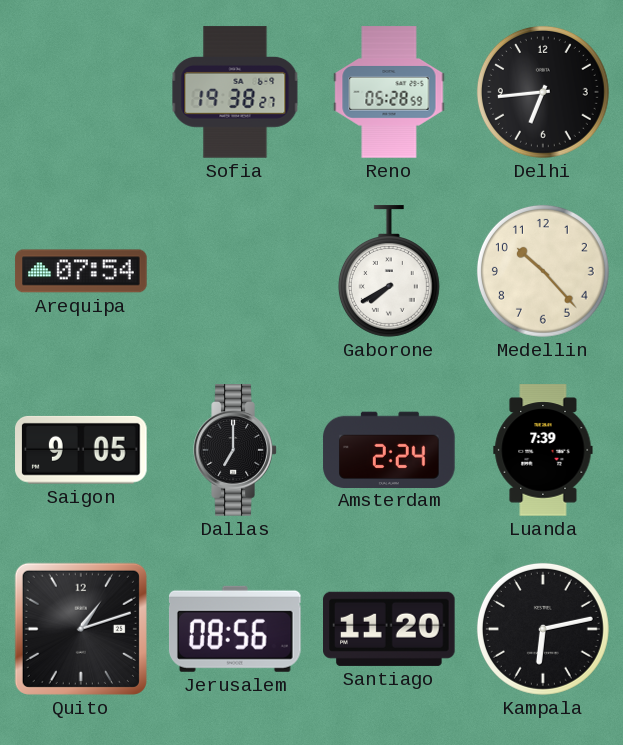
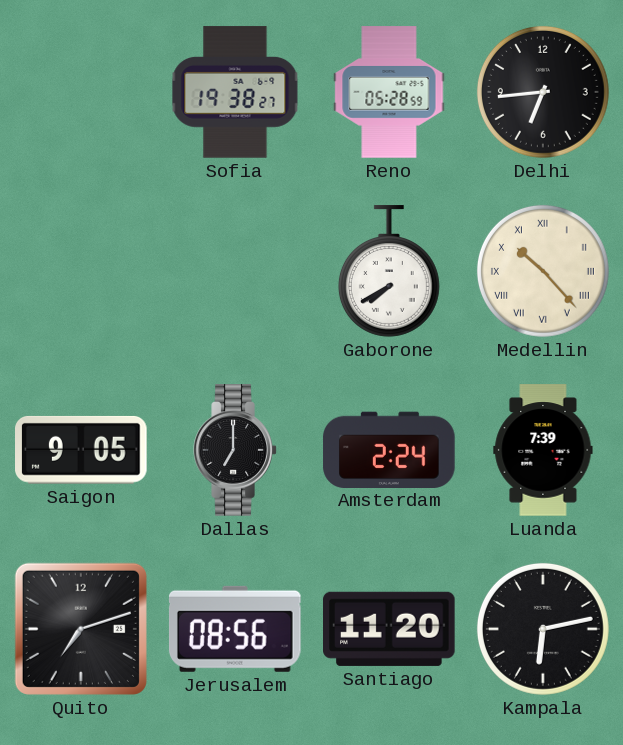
Arequipa: 07:54 -> none (81, 271)
Medellin numerals: Arabic -> Roman (543, 271)
Quito: 1:12 -> 7:12 (81, 629)
